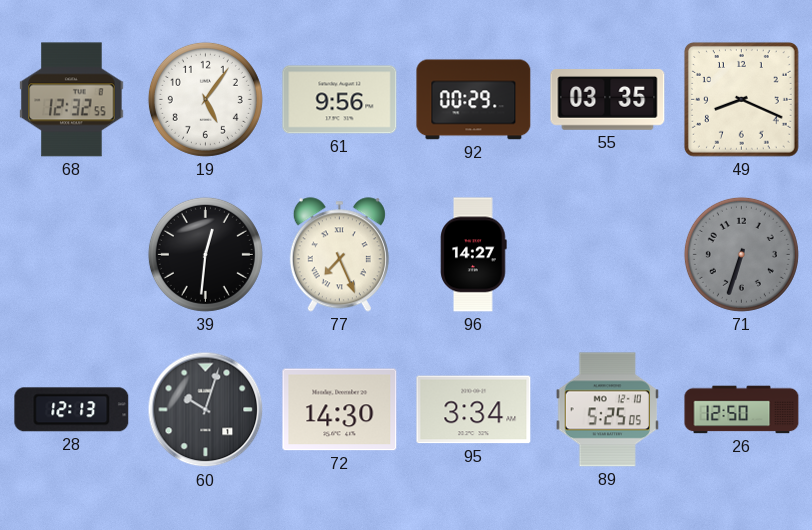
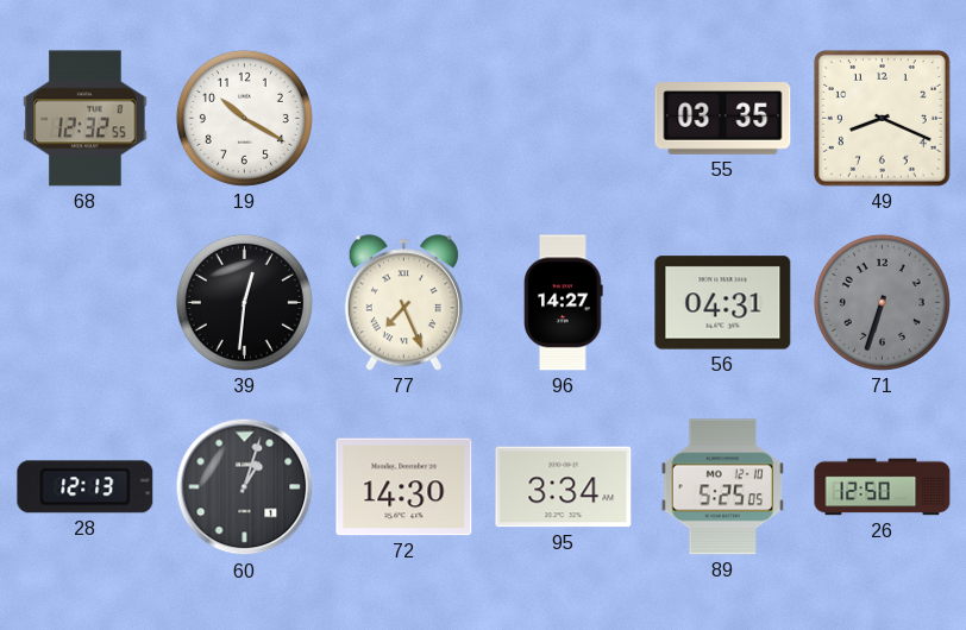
19: 5:06 -> 10:20 (244, 118)
61: 9:56 -> none (340, 100)
92: 00:29 -> none (474, 100)
56: none -> 04:31 (723, 303)
60: 10:03 -> 1:03 (245, 487)
